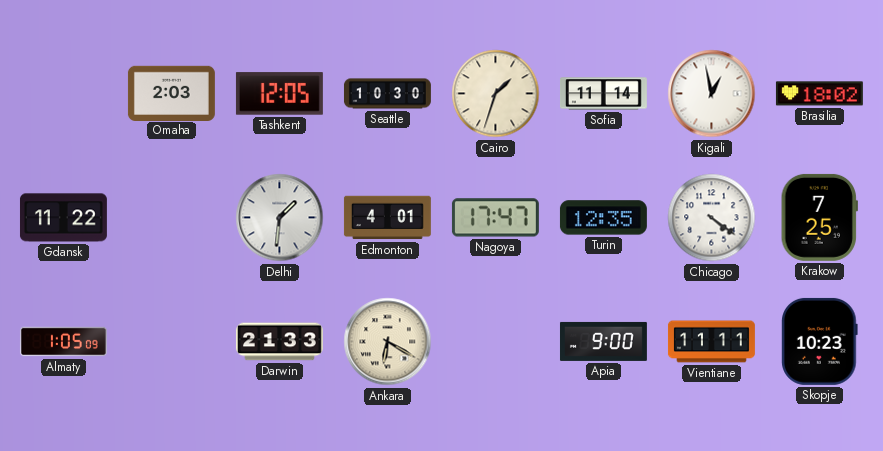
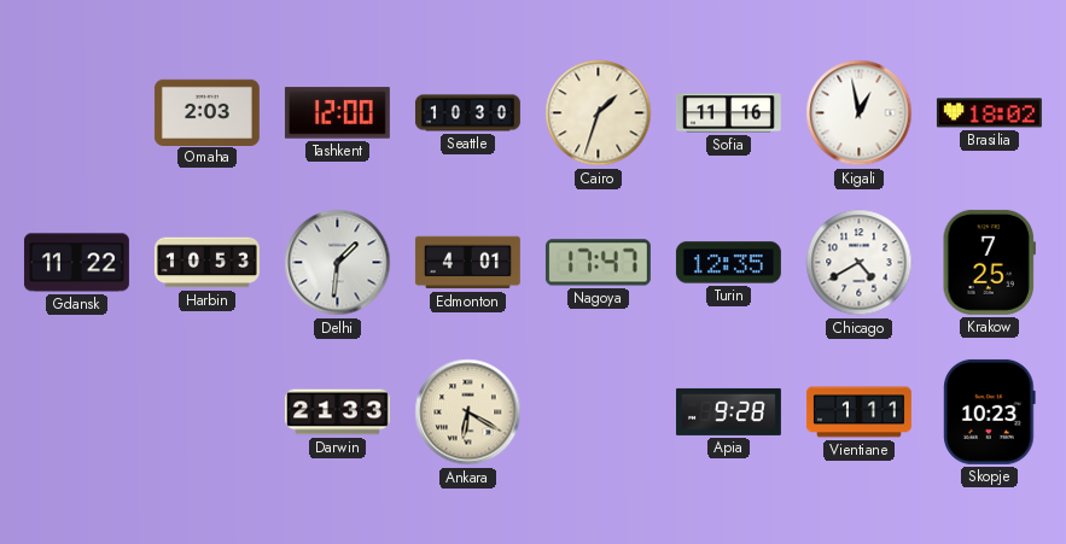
Tashkent: 12:05 -> 12:00 (337, 113)
Sofia: 11:14 -> 11:16 (728, 113)
Harbin: none -> 10:53 (206, 263)
Chicago: 4:21 -> 4:40 (860, 263)
Almaty: 1:05 -> none (63, 342)
Apia: 9:00 -> 9:28 (728, 411)
Vientiane: 11:11 -> 1:11 (858, 413)
